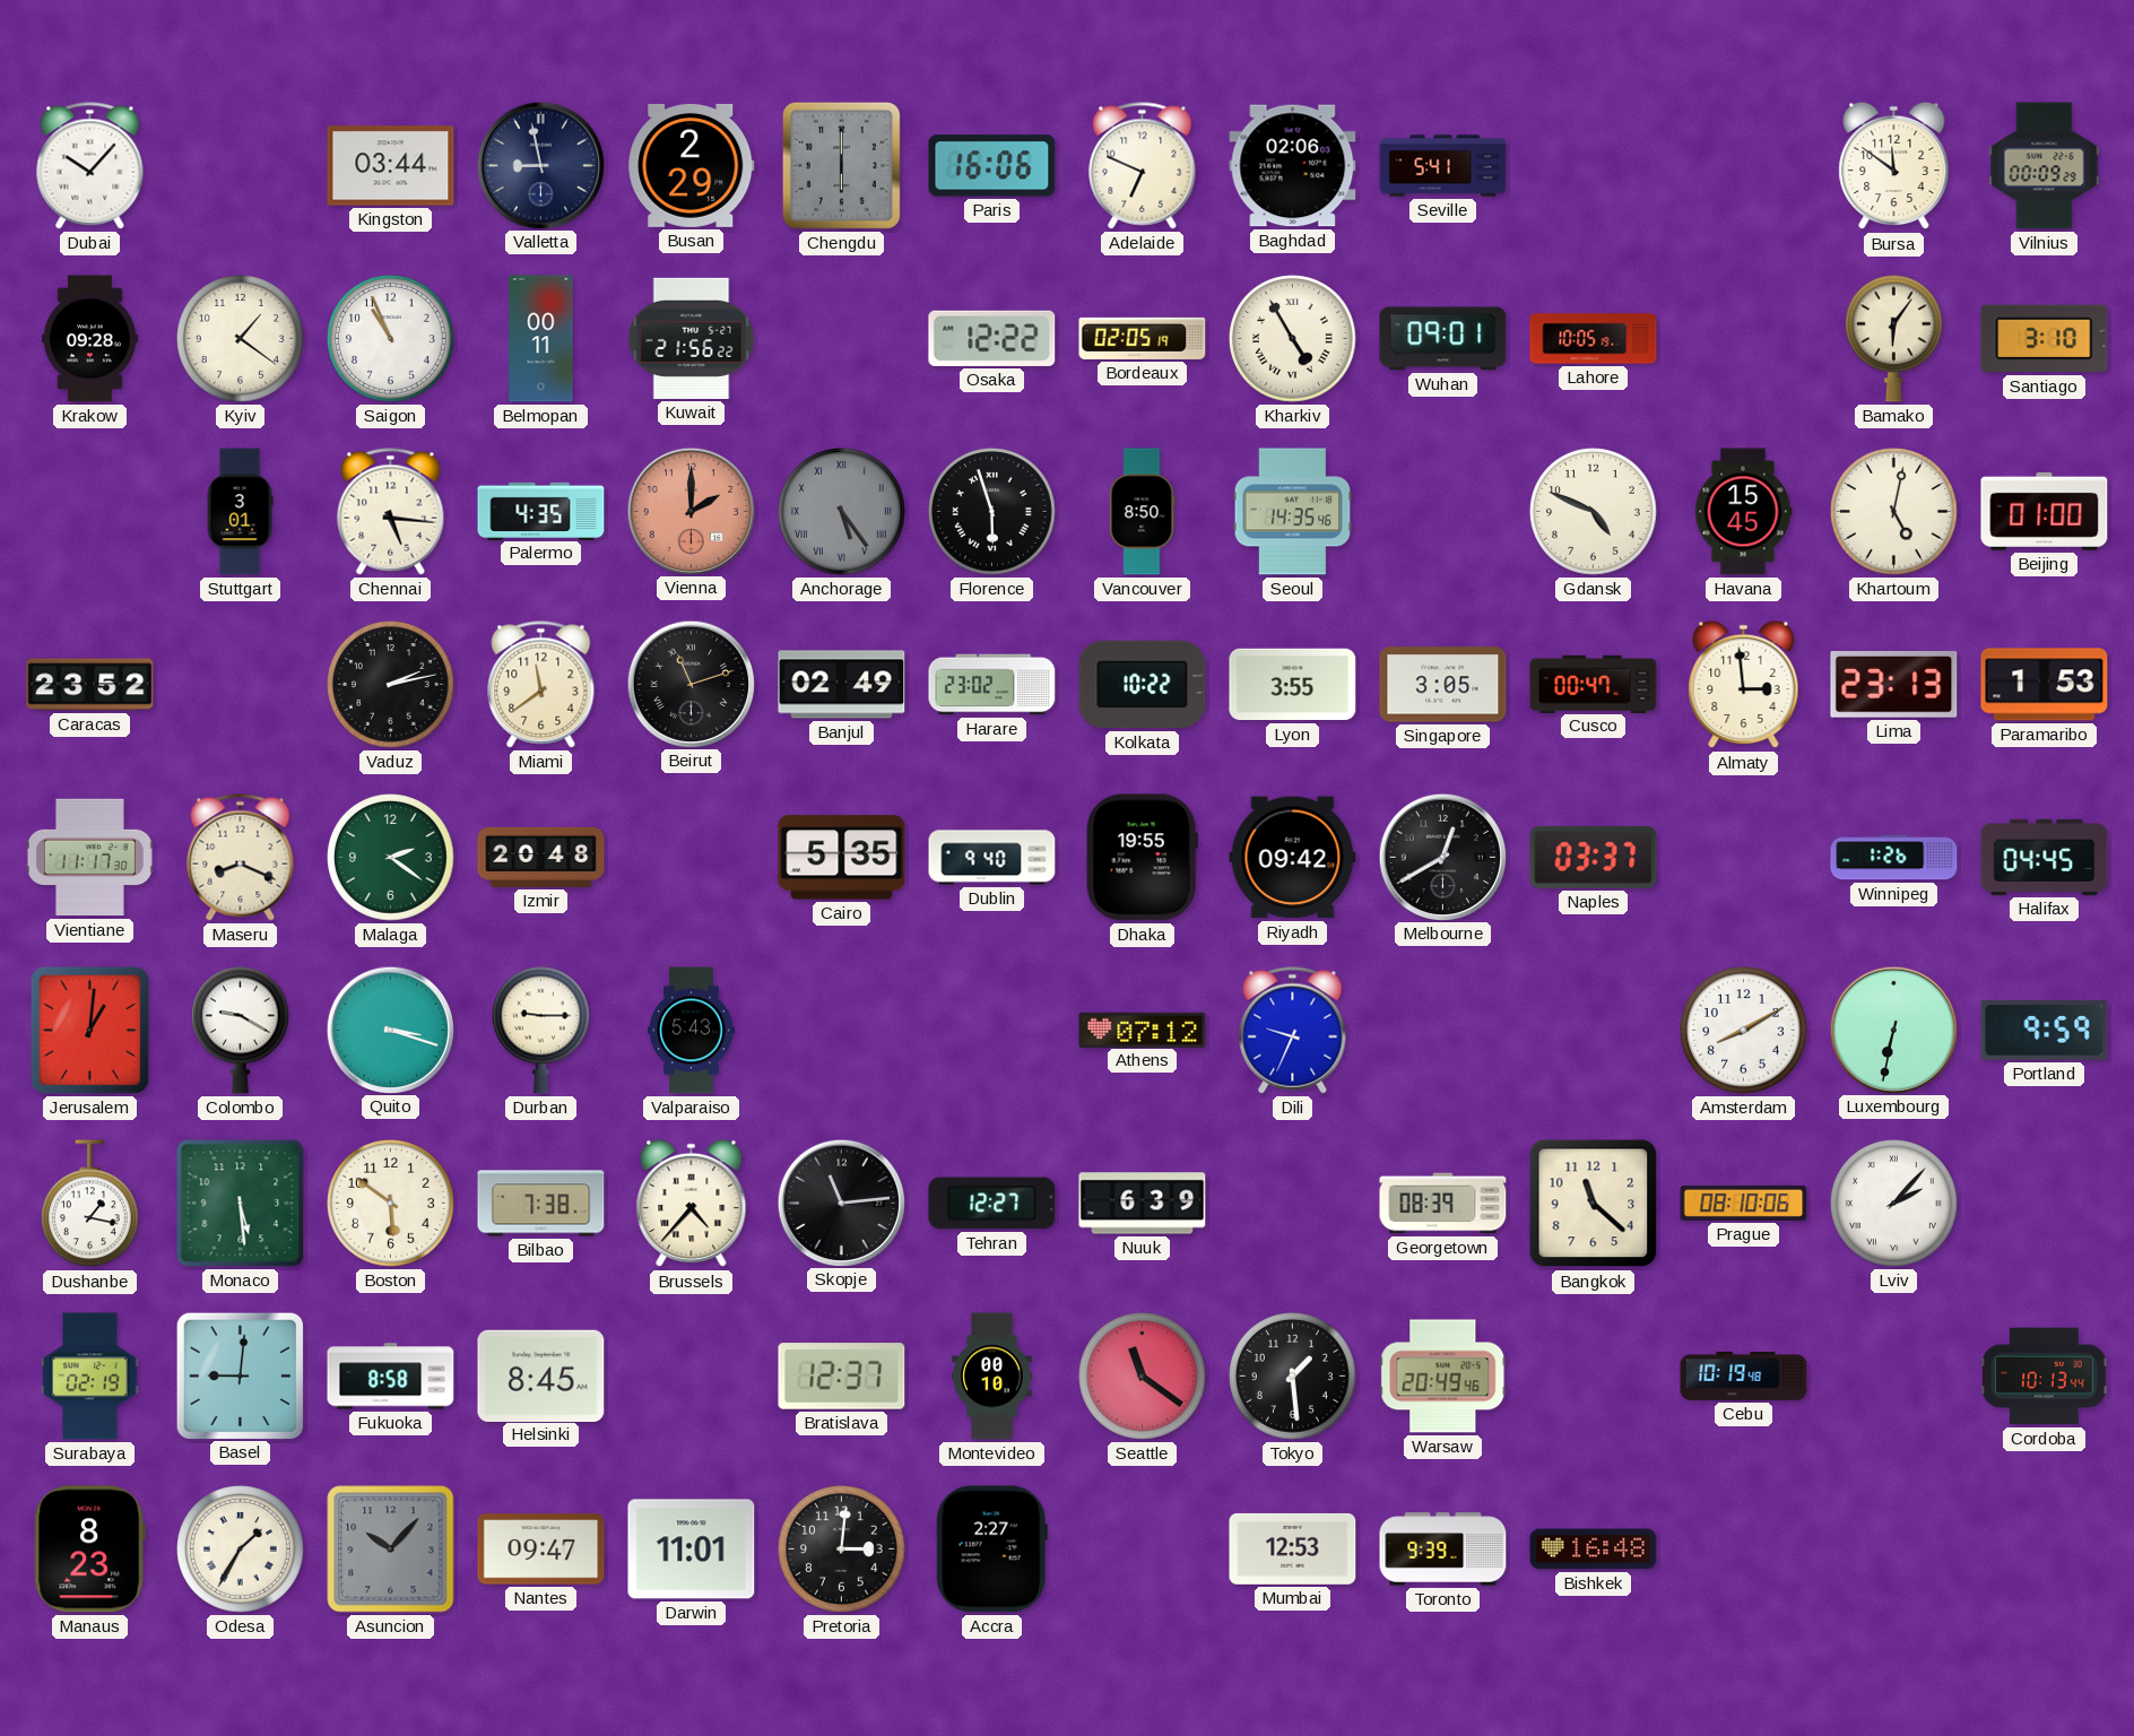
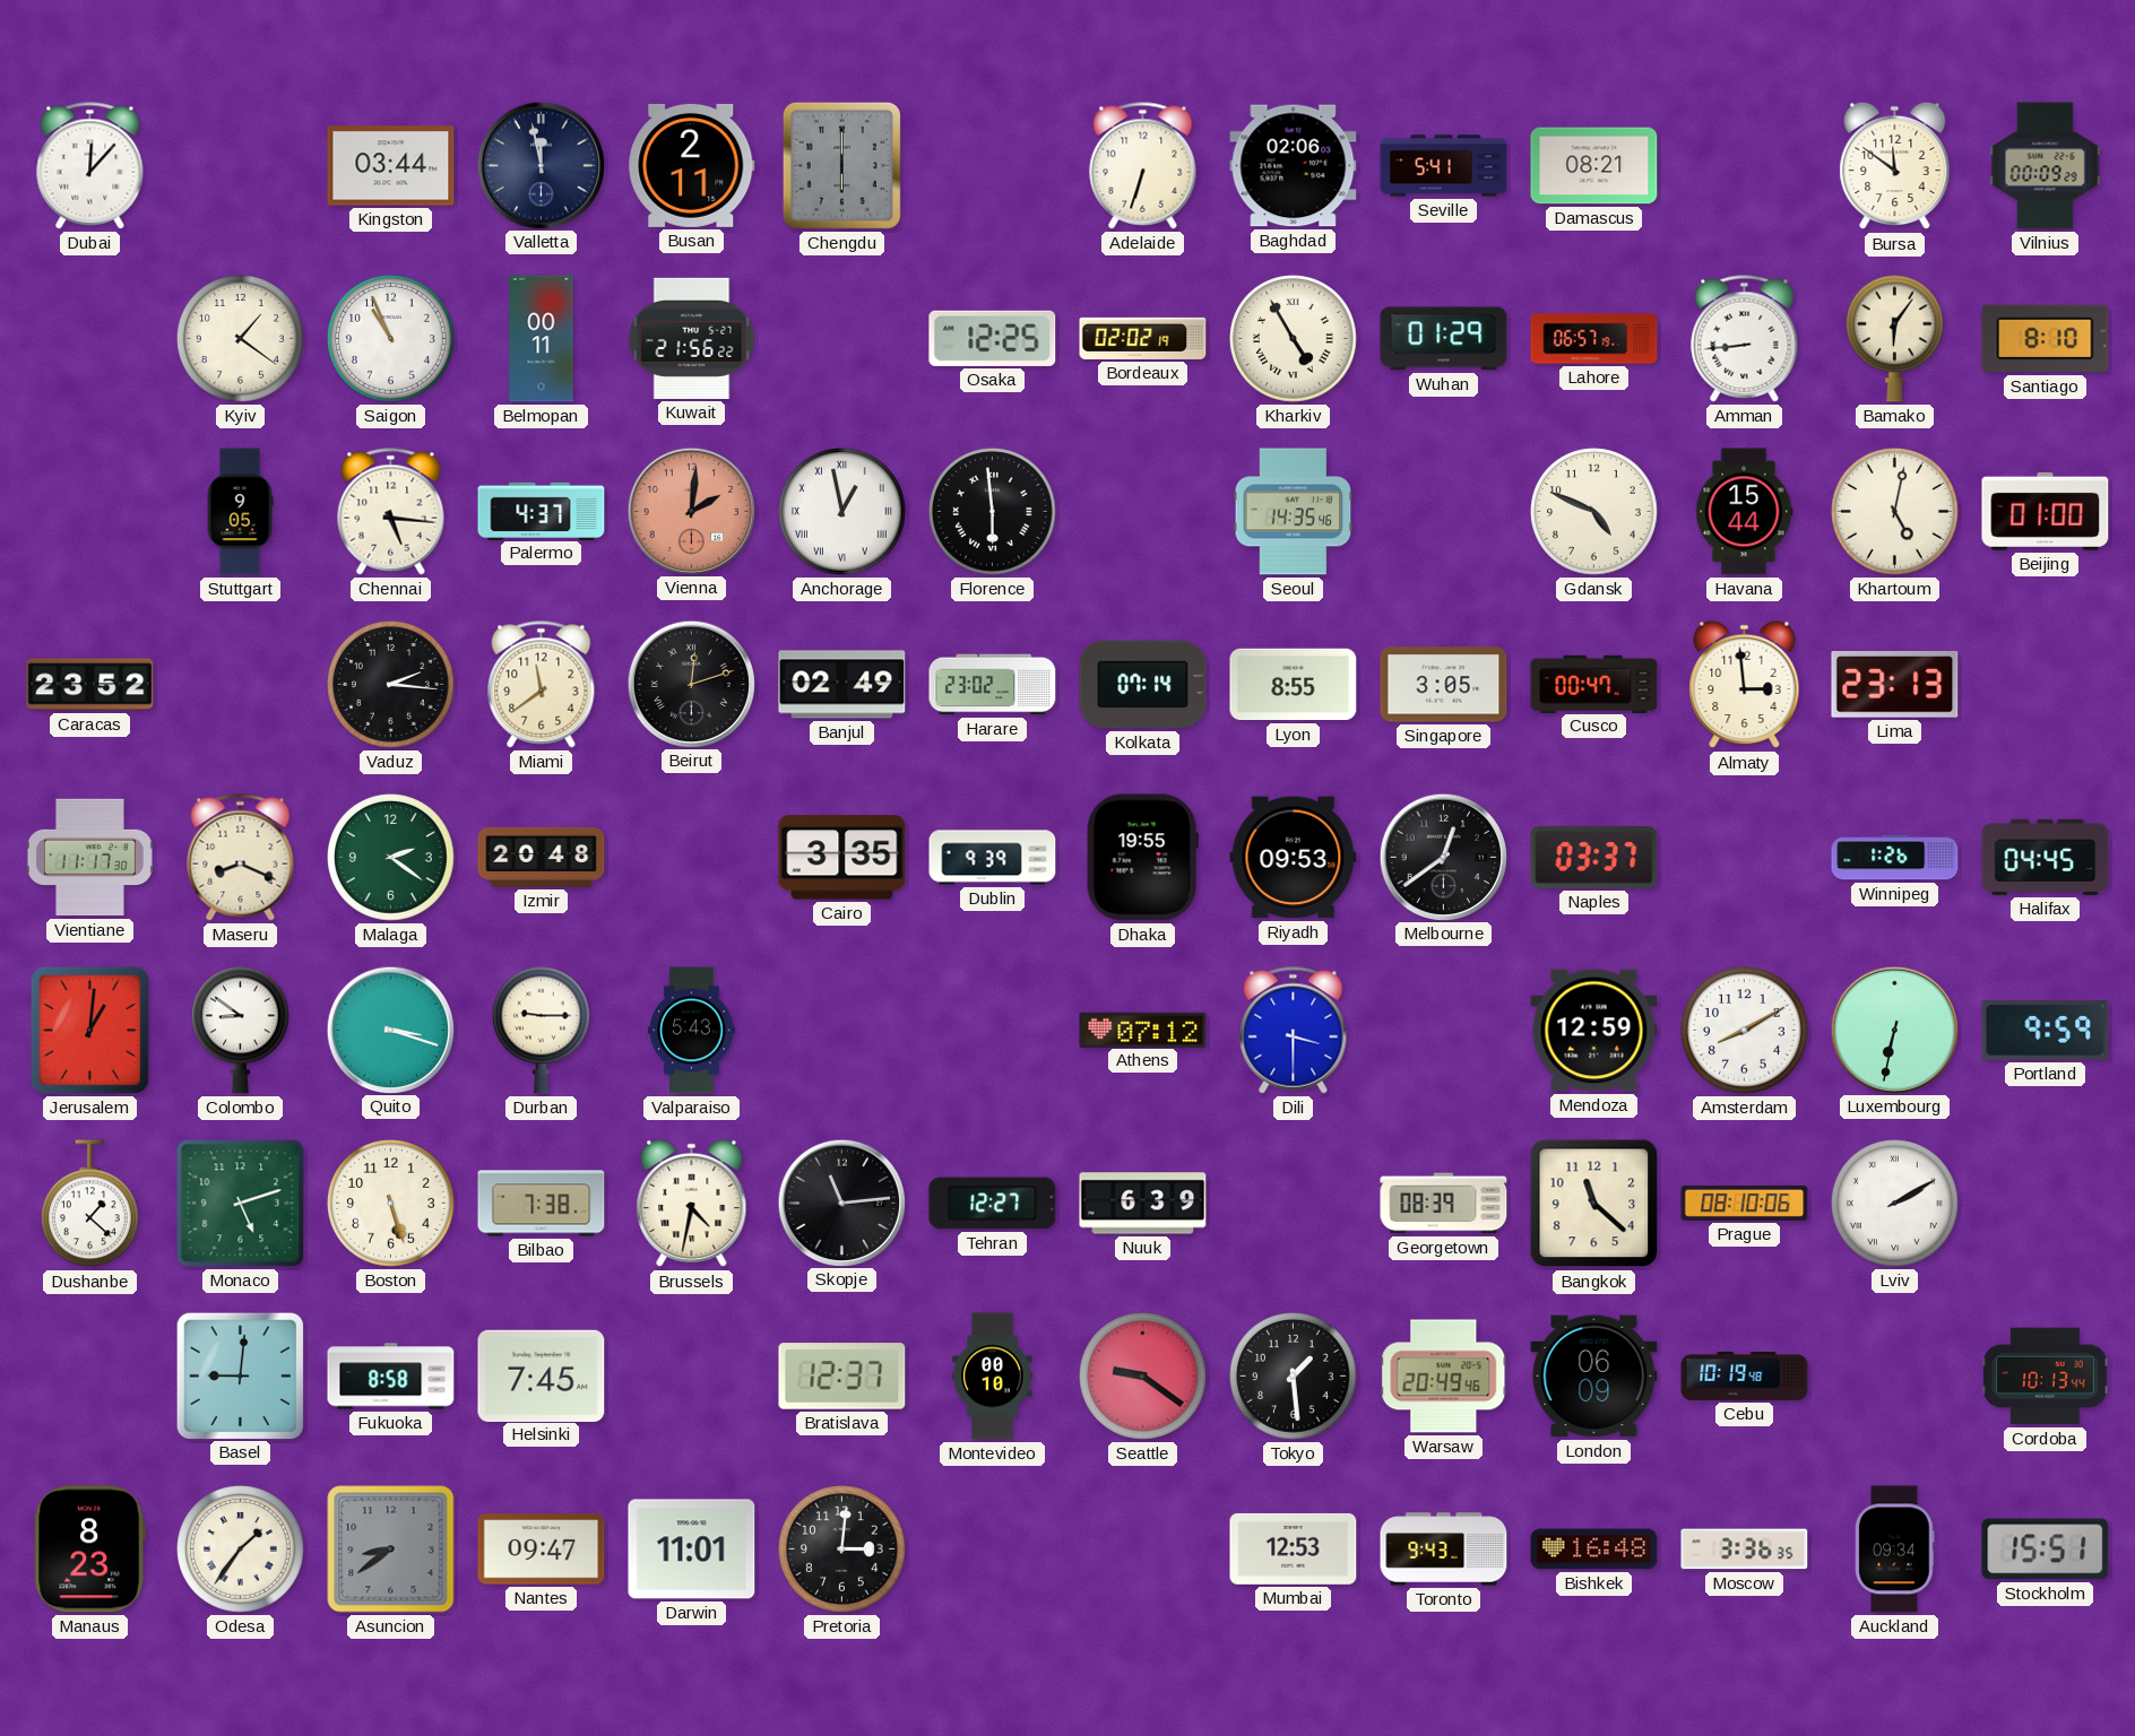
Dubai: 10:07 -> 12:07 (90, 166)
Valletta: 8:58 -> 11:58 (541, 165)
Busan: 2:29 -> 2:11 (692, 165)
Paris: 16:06 -> none (992, 166)
Adelaide: 6:49 -> 6:33 (1143, 166)
Damascus: none -> 08:21 (1594, 166)
Krakow: 09:28 -> none (89, 339)
Osaka: 12:22 -> 12:25 (993, 338)
Bordeaux: 02:05 -> 02:02 (1143, 338)
Wuhan: 09:01 -> 01:29 (1444, 339)
Lahore: 10:05 -> 06:57 (1594, 339)
Amman: none -> 8:44 (1745, 339)
Santiago: 3:10 -> 8:10 (2046, 339)
Stuttgart: 3:01 -> 9:05 (240, 512)
Palermo: 4:35 -> 4:37 (542, 511)
Vienna: 2:00 -> 2:01 (691, 511)
Anchorage: 5:24 -> 12:58 (842, 512)
Anchorage dial: grey -> white (842, 512)
Florence: 5:57 -> 5:59 (993, 512)
Vancouver: 8:50 -> none (1142, 512)
Havana: 15:45 -> 15:44 (1744, 512)
Vaduz: 2:13 -> 2:16 (391, 685)
Beirut: 11:12 -> 12:12 (691, 684)
Kolkata: 10:22 -> 07:14 (1143, 685)
Lyon: 3:55 -> 8:55 (1294, 685)
Paramaribo: 1:53 -> none (2045, 685)
Cairo: 5:35 -> 3:35 (842, 858)
Dublin: 9:40 -> 9:39 (993, 858)
Riyadh: 09:42 -> 09:53 (1294, 858)
Melbourne: 12:40 -> 12:39 (1443, 857)
Colombo: 9:20 -> 8:51 (240, 1030)
Dili: 9:34 -> 3:30 (1294, 1031)
Mendoza: none -> 12:59 (1594, 1031)
Dushanbe: 1:17 -> 1:22 (89, 1204)
Monaco: 5:29 -> 5:12 (241, 1204)
Boston: 5:51 -> 5:27 (391, 1204)
Brussels: 4:37 -> 4:32 (692, 1204)
Lviv: 2:07 -> 2:10 (1895, 1204)
Surabaya: 02:19 -> none (90, 1377)
Helsinki: 8:45 -> 7:45 (542, 1375)
Seattle: 11:21 -> 9:21 (1143, 1377)
London: none -> 06:09 (1594, 1377)
Odesa: 1:35 -> 1:36 (241, 1550)
Asuncion: 10:07 -> 8:39 (391, 1550)
Accra: 2:27 -> none (991, 1550)
Toronto: 9:39 -> 9:43 (1444, 1550)
Moscow: none -> 3:36 (1745, 1550)
Auckland: none -> 09:34 (1895, 1550)
Stockholm: none -> 15:51 (2046, 1550)
